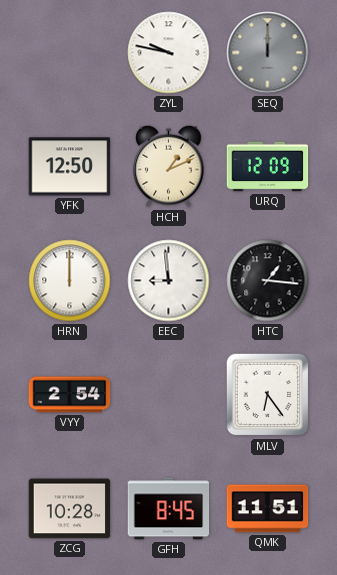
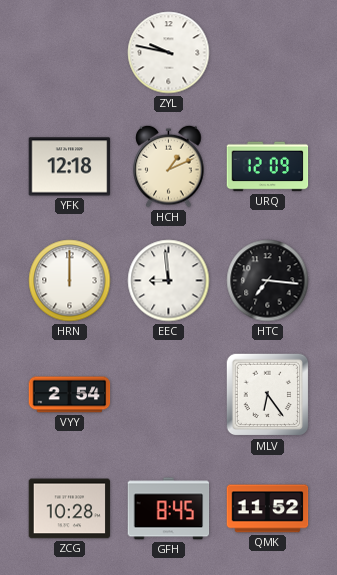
SEQ: 12:00 -> none (268, 53)
YFK: 12:50 -> 12:18 (70, 167)
HTC: 1:16 -> 7:16 (268, 281)
QMK: 11:51 -> 11:52 (268, 509)
